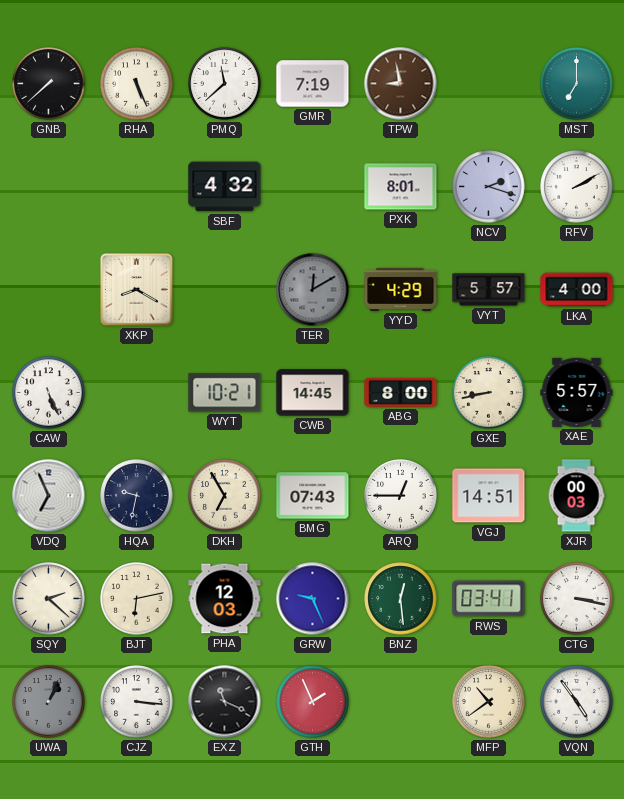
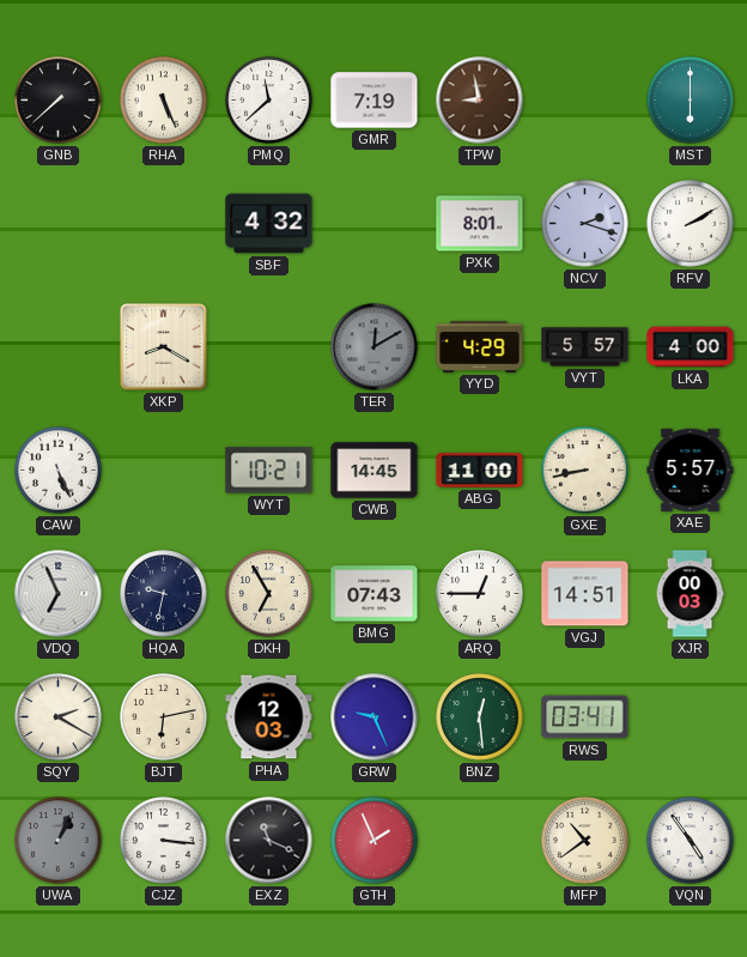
MST: 7:00 -> 6:00 (691, 101)
ABG: 8:00 -> 11:00 (480, 471)
SQY: 2:22 -> 2:20 (59, 717)
CTG: 3:17 -> none (577, 599)
